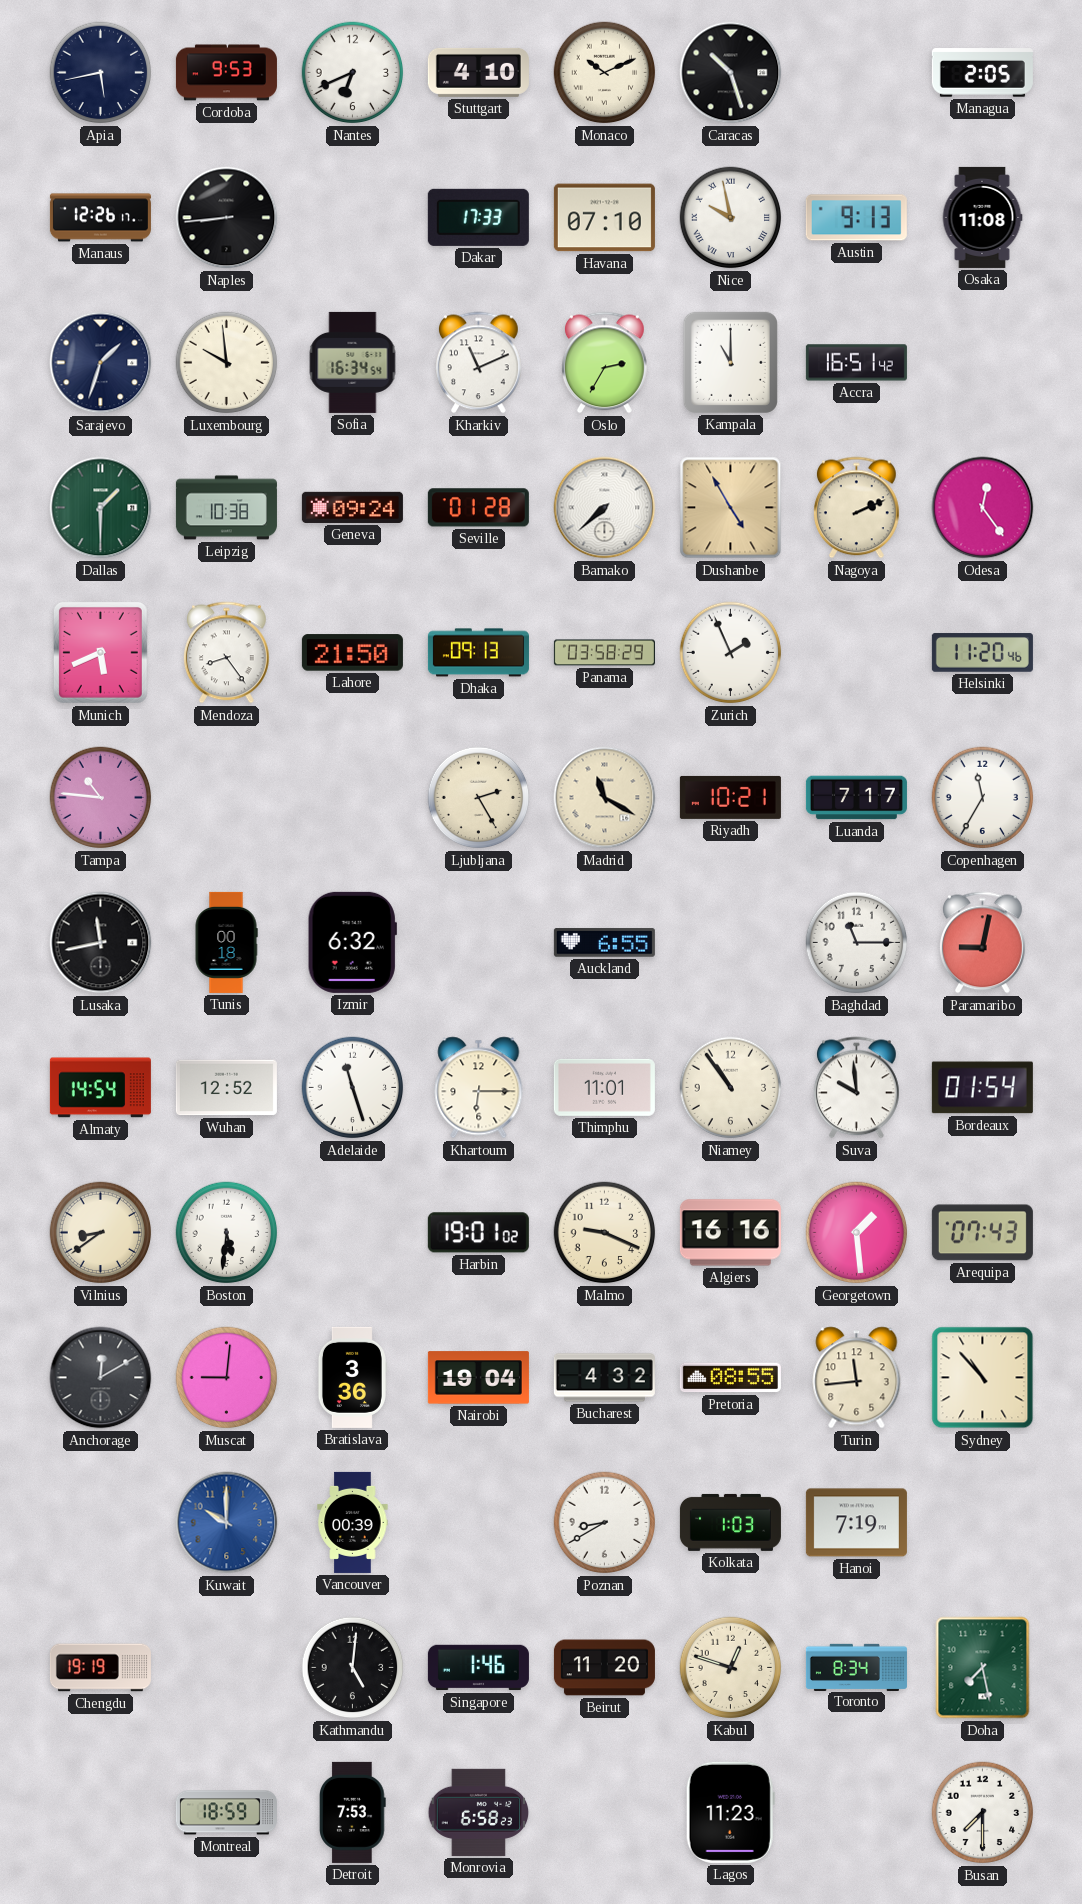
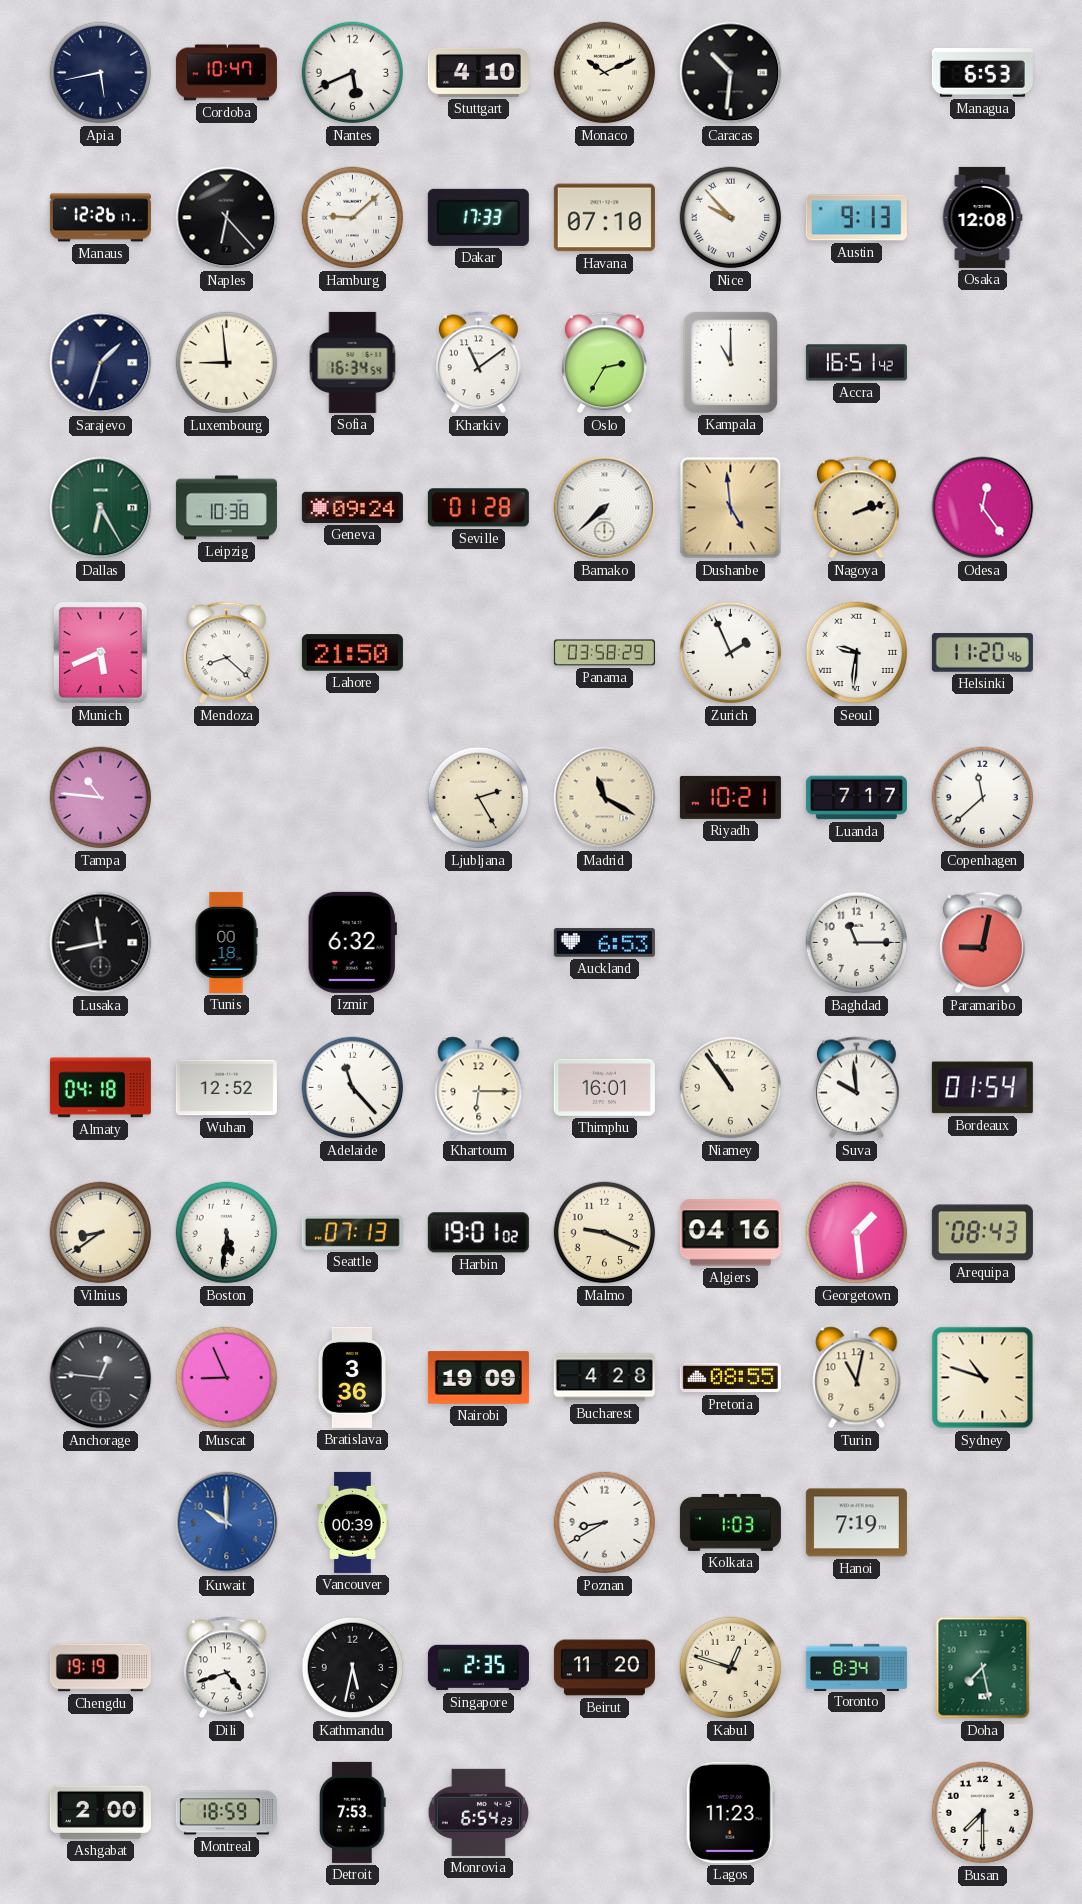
Cordoba: 9:53 -> 10:47 (226, 73)
Nantes: 6:41 -> 5:41 (353, 73)
Caracas: 10:27 -> 10:31 (731, 73)
Managua: 2:05 -> 6:53 (982, 73)
Naples: 8:44 -> 6:23 (227, 218)
Hamburg: none -> 9:08 (353, 218)
Nice: 9:58 -> 9:53 (731, 218)
Osaka: 11:08 -> 12:08 (982, 217)
Luxembourg: 9:59 -> 8:59 (227, 363)
Kharkiv: 11:11 -> 11:09 (479, 363)
Dallas: 1:30 -> 6:25 (101, 508)
Dushanbe: 4:55 -> 4:59 (731, 508)
Nagoya: 2:11 -> 2:12 (857, 508)
Mendoza: 8:24 -> 8:22 (227, 653)
Dhaka: 09:13 -> none (478, 653)
Seoul: none -> 9:31 (857, 653)
Copenhagen: 11:35 -> 11:38 (983, 798)
Auckland: 6:55 -> 6:53 (604, 943)
Almaty: 14:54 -> 04:18 (100, 1088)
Adelaide: 11:27 -> 11:23 (353, 1088)
Thimphu: 11:01 -> 16:01 (604, 1087)
Seattle: none -> 07:13 (352, 1232)
Algiers: 16:16 -> 04:16 (730, 1233)
Arequipa: 07:43 -> 08:43 (982, 1233)
Anchorage: 12:10 -> 12:46 (101, 1378)
Muscat: 9:01 -> 8:56 (227, 1378)
Nairobi: 19:04 -> 19:09 (478, 1378)
Bucharest: 4:32 -> 4:28 (604, 1378)
Turin: 11:44 -> 11:02 (857, 1378)
Sydney: 10:53 -> 10:48 (983, 1378)
Dili: none -> 4:42 (227, 1668)
Kathmandu: 5:01 -> 5:32 (353, 1668)
Singapore: 1:46 -> 2:35 (478, 1668)
Ashgabat: none -> 2:00 (100, 1812)
Monrovia: 6:58 -> 6:54 (479, 1812)
